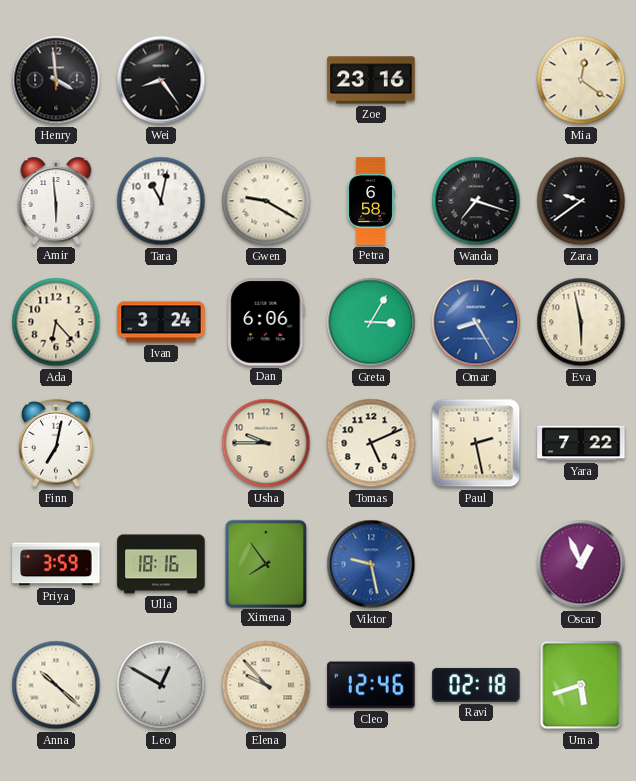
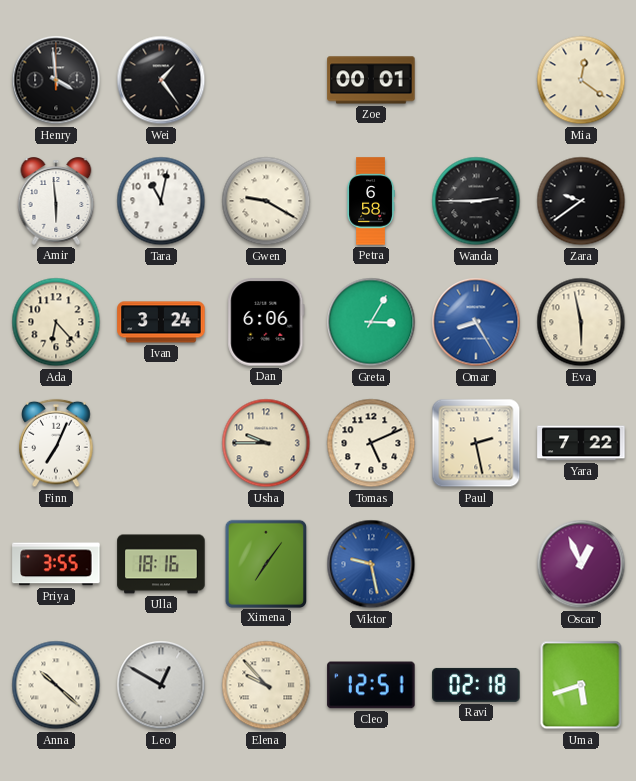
Wei: 8:24 -> 1:24 (161, 80)
Zoe: 23:16 -> 00:01 (371, 80)
Wanda: 7:18 -> 2:45 (476, 201)
Finn: 7:02 -> 7:04 (56, 443)
Priya: 3:59 -> 3:55 (56, 564)
Ximena: 7:54 -> 7:06 (265, 563)
Cleo: 12:46 -> 12:51 (371, 685)
